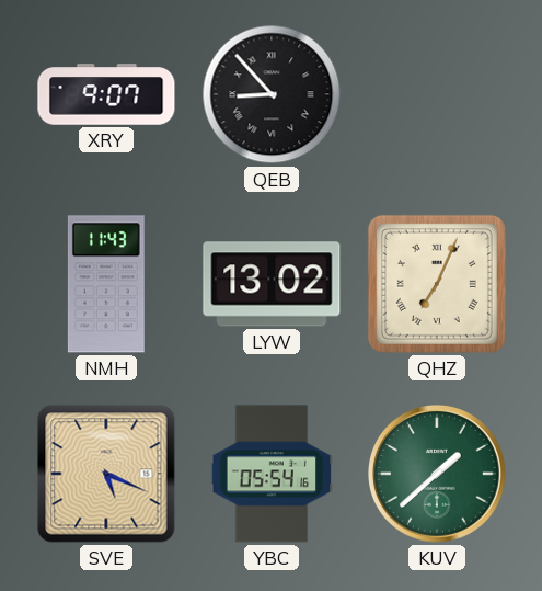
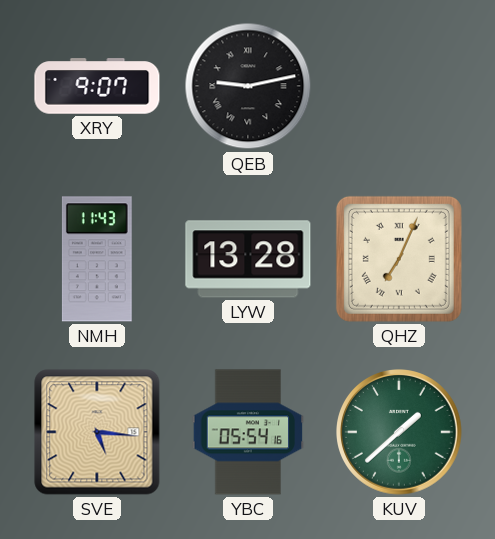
QEB: 8:53 -> 9:13 (248, 86)
LYW: 13:02 -> 13:28 (248, 259)
SVE: 5:19 -> 5:16 (97, 432)
